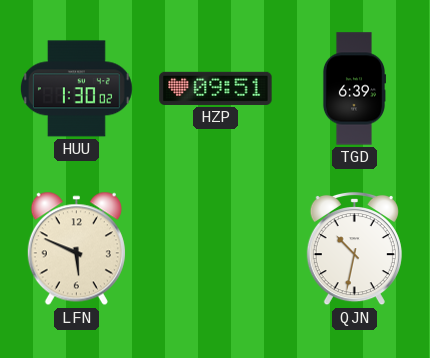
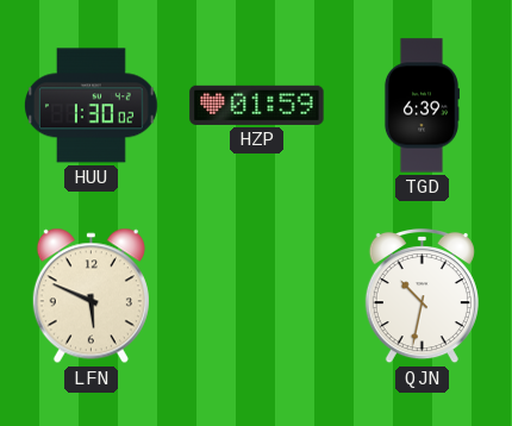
HZP: 09:51 -> 01:59 (257, 105)
